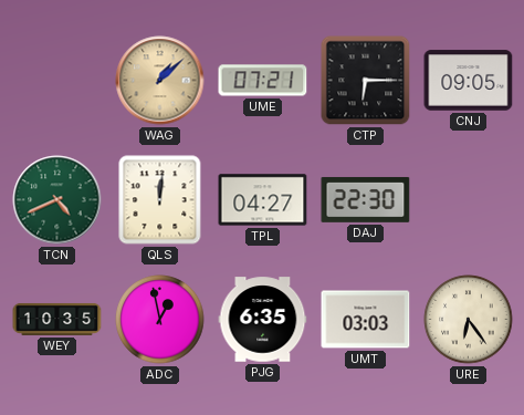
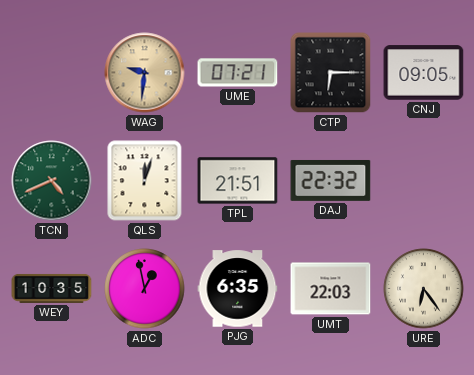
WAG: 1:08 -> 9:31 (145, 73)
QLS: 12:01 -> 12:03 (145, 181)
TPL: 04:27 -> 21:51 (238, 181)
DAJ: 22:30 -> 22:32 (331, 180)
UMT: 03:03 -> 22:03 (331, 289)
